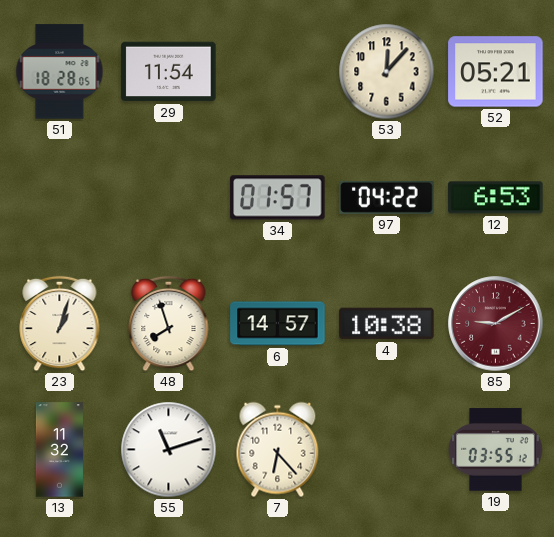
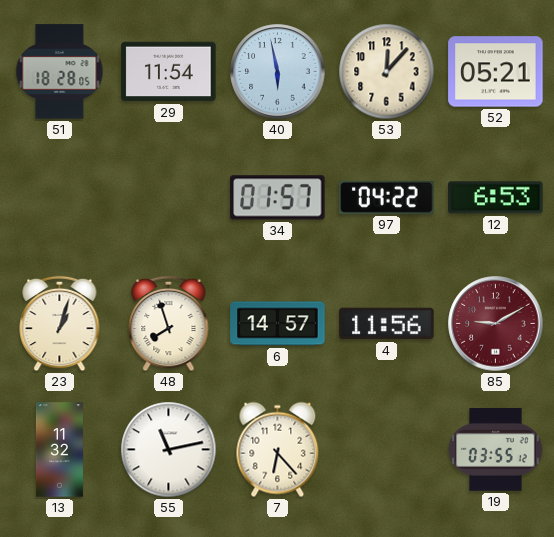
40: none -> 5:58 (278, 72)
4: 10:38 -> 11:56 (387, 324)
55: 11:12 -> 11:13 (169, 450)
